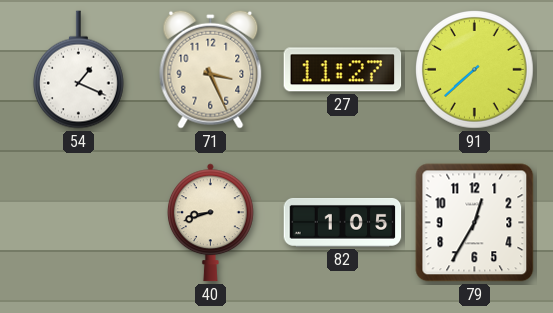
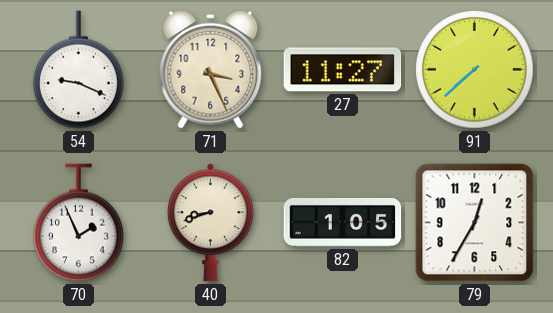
54: 1:19 -> 9:19 (79, 70)
70: none -> 1:56 (79, 223)
